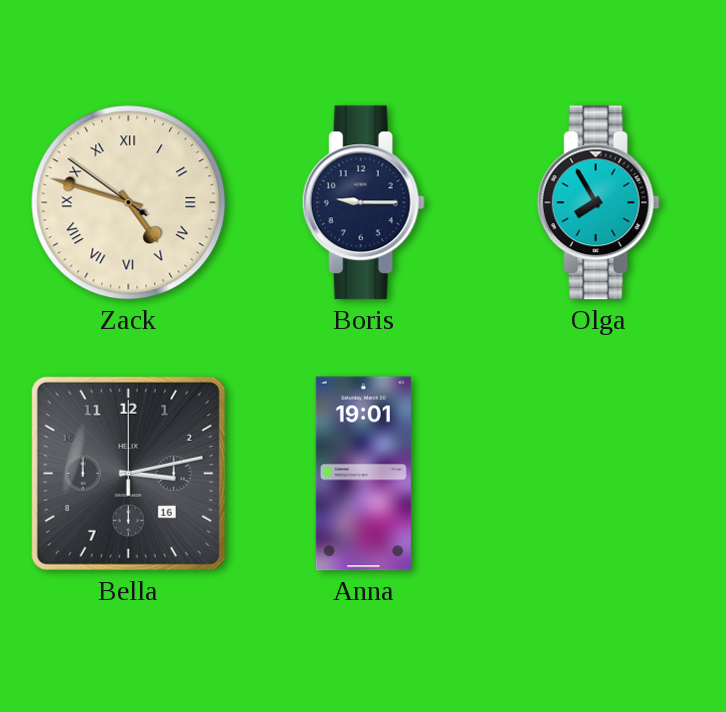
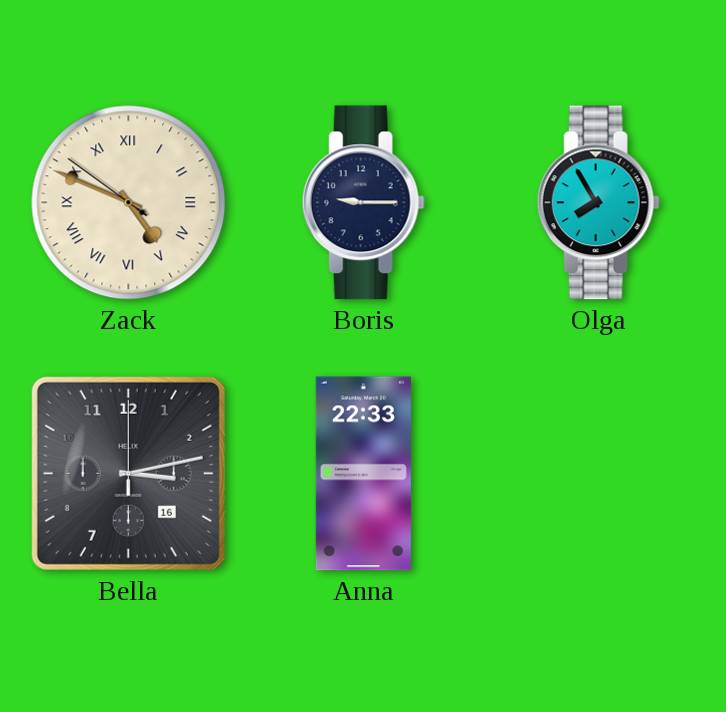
Zack: 4:47 -> 4:48 (129, 203)
Anna: 19:01 -> 22:33 (363, 474)
